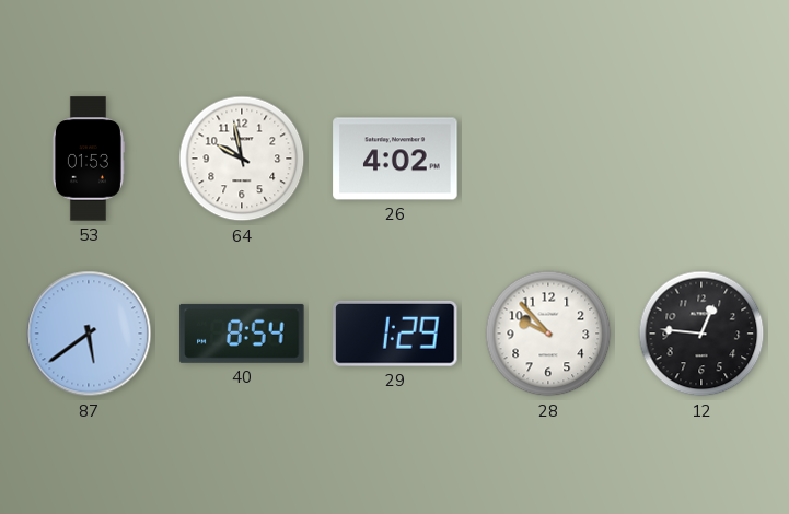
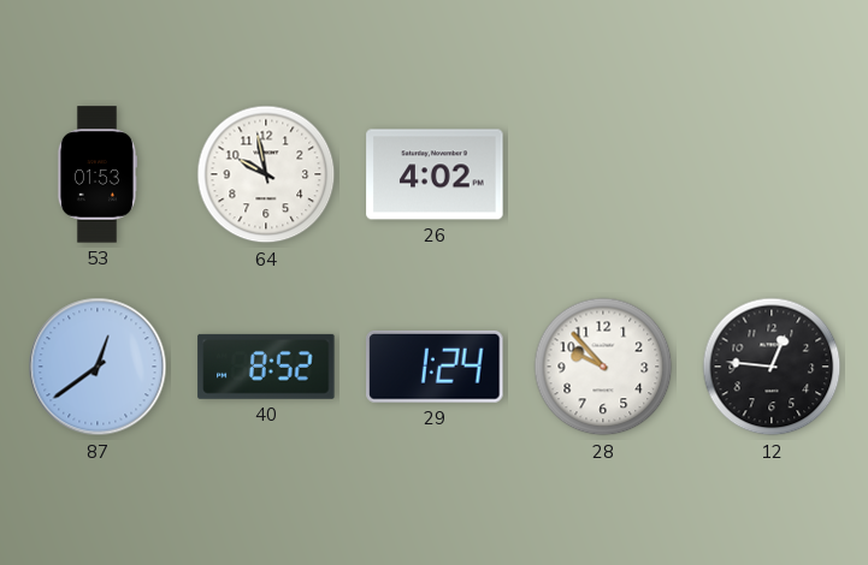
87: 5:39 -> 12:39 (98, 367)
40: 8:54 -> 8:52 (266, 367)
29: 1:29 -> 1:24 (435, 367)
